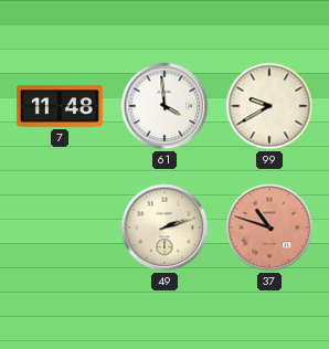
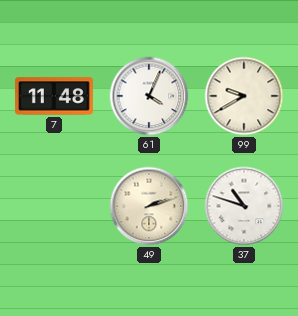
61: 3:59 -> 4:04 (149, 96)
37 dial: salmon -> white (244, 206)
